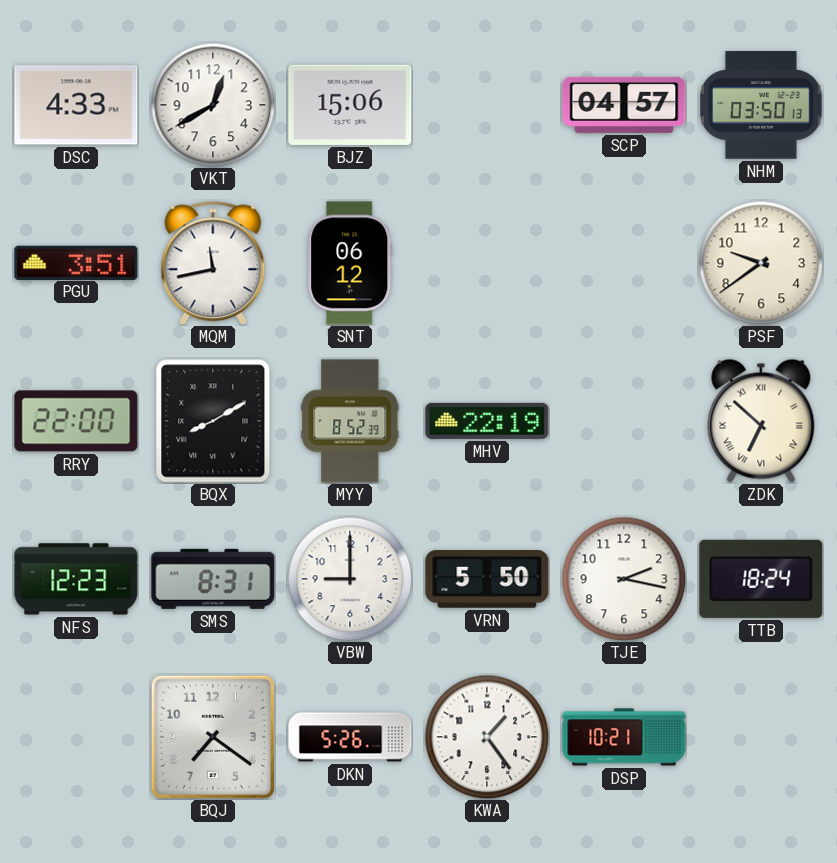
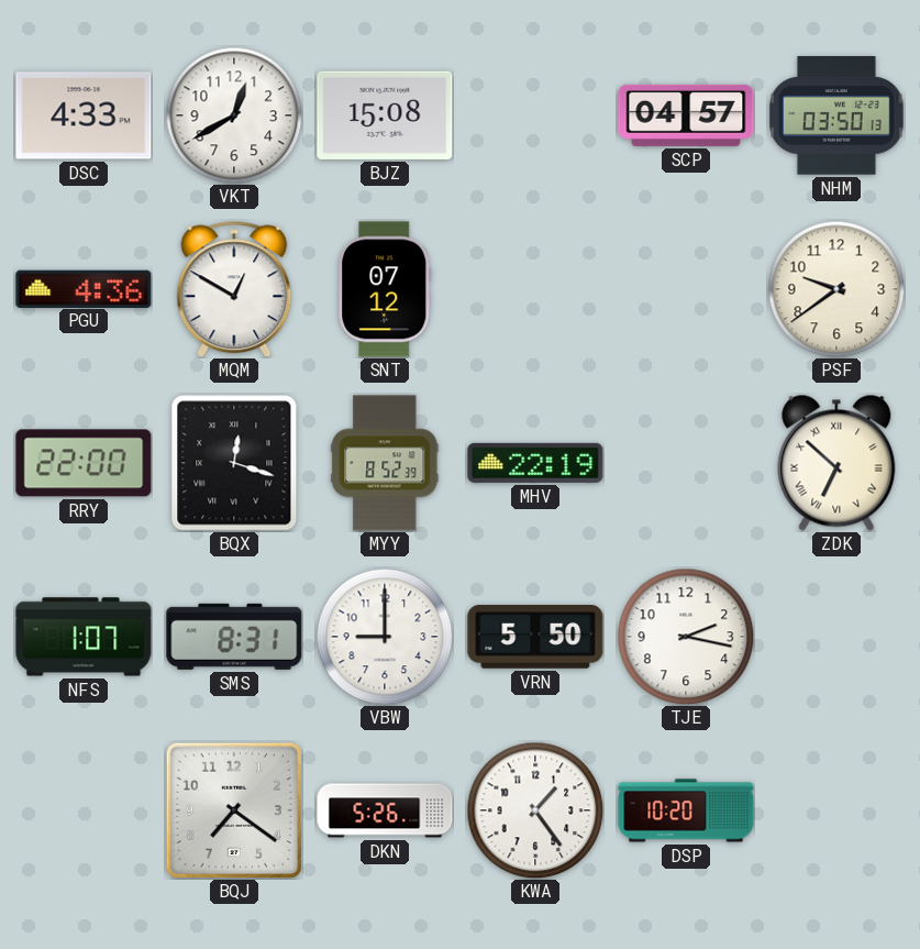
BJZ: 15:06 -> 15:08 (385, 115)
PGU: 3:51 -> 4:36 (84, 288)
MQM: 11:43 -> 12:50 (234, 289)
SNT: 06:12 -> 07:12 (385, 289)
BQX: 8:10 -> 12:18 (234, 463)
NFS: 12:23 -> 1:07 (84, 637)
TTB: 18:24 -> none (761, 579)
DSP: 10:21 -> 10:20 (686, 810)
